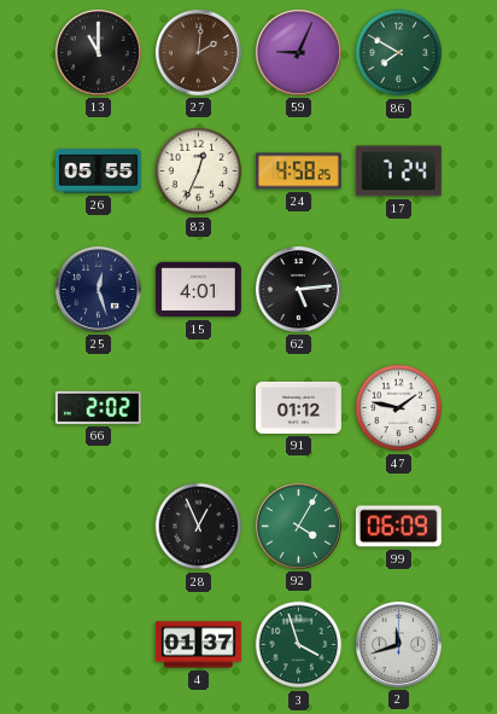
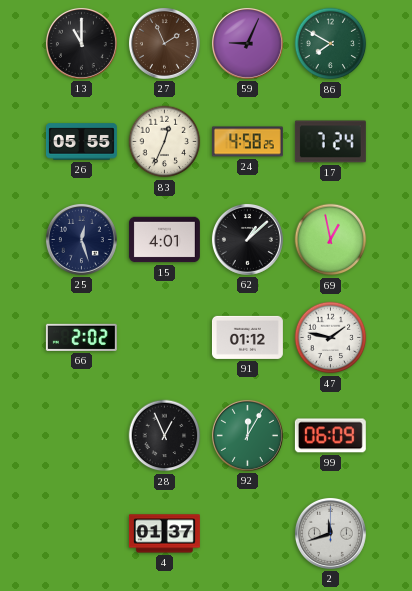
27: 2:01 -> 1:56 (164, 43)
62: 5:14 -> 1:08 (247, 239)
69: none -> 12:58 (331, 240)
92: 4:05 -> 12:05 (247, 435)
3: 3:57 -> none (299, 645)
